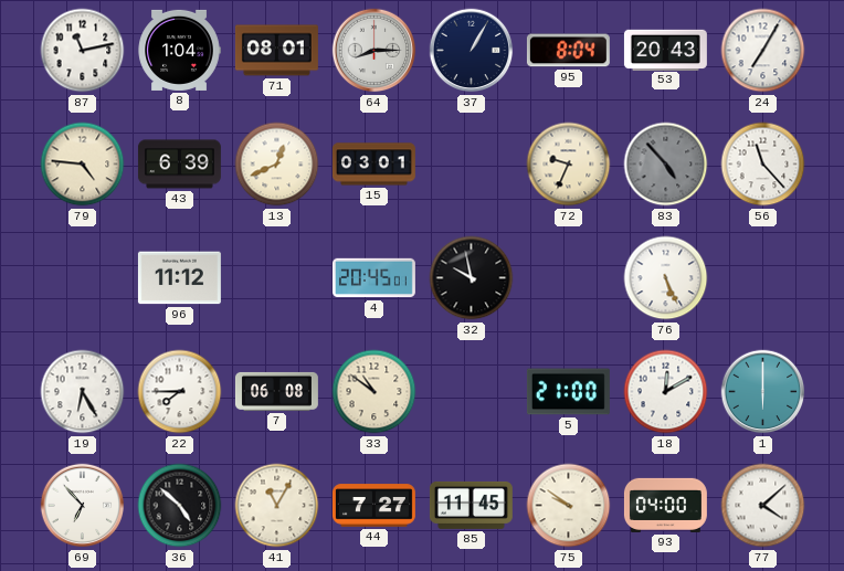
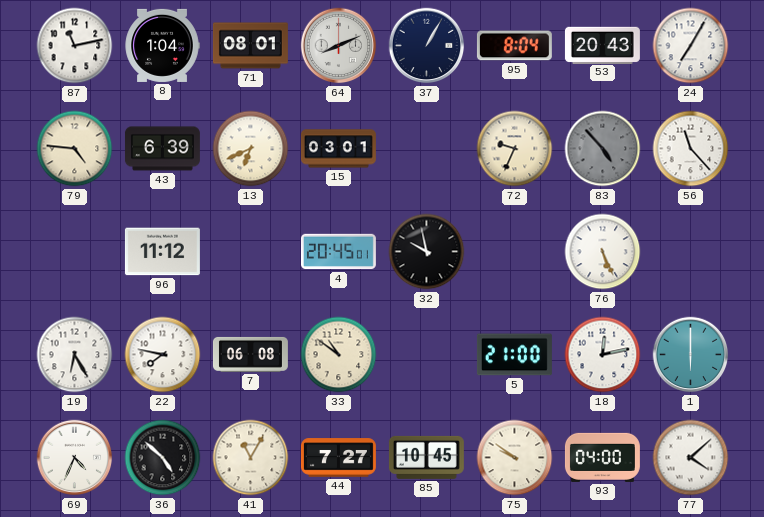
64: 8:15 -> 8:11 (339, 46)
13: 12:41 -> 6:41 (251, 149)
22: 7:45 -> 7:47 (163, 355)
18: 12:10 -> 12:13 (603, 355)
69: 6:53 -> 4:34 (75, 458)
85: 11:45 -> 10:45 (426, 457)
